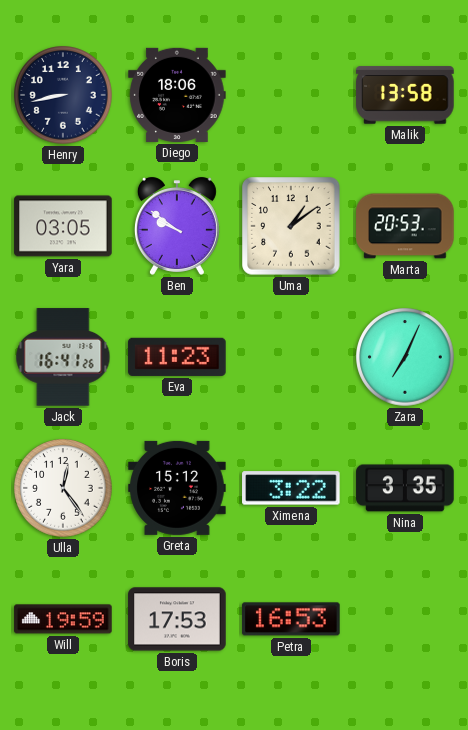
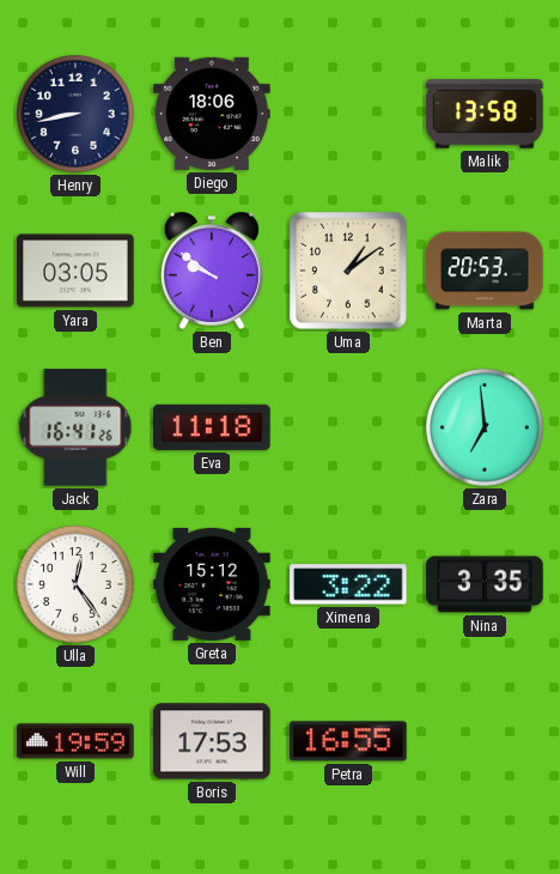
Eva: 11:23 -> 11:18 (212, 427)
Zara: 7:04 -> 6:59 (485, 427)
Petra: 16:53 -> 16:55 (348, 741)
